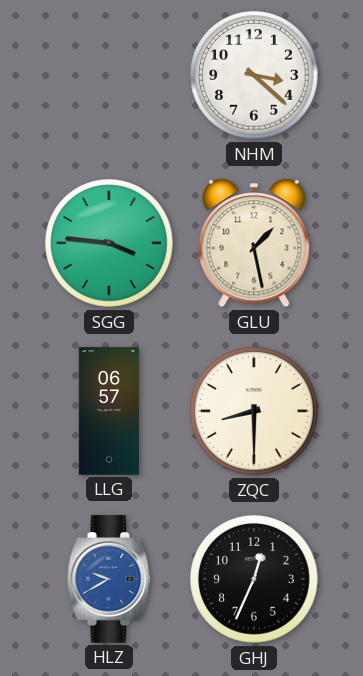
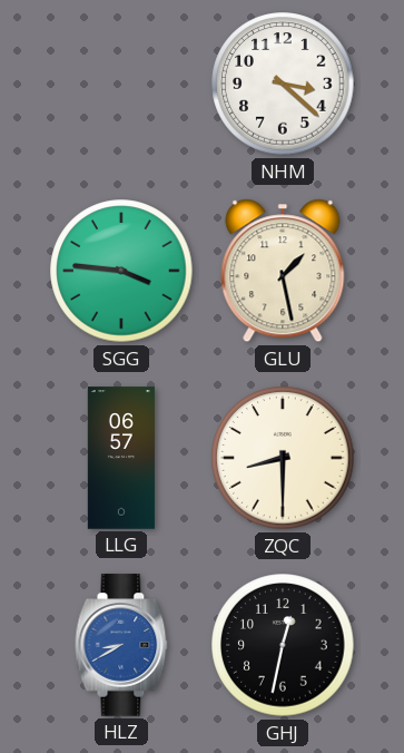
HLZ: 9:40 -> 8:40 (121, 645)
GHJ: 12:34 -> 12:32 (283, 645)
